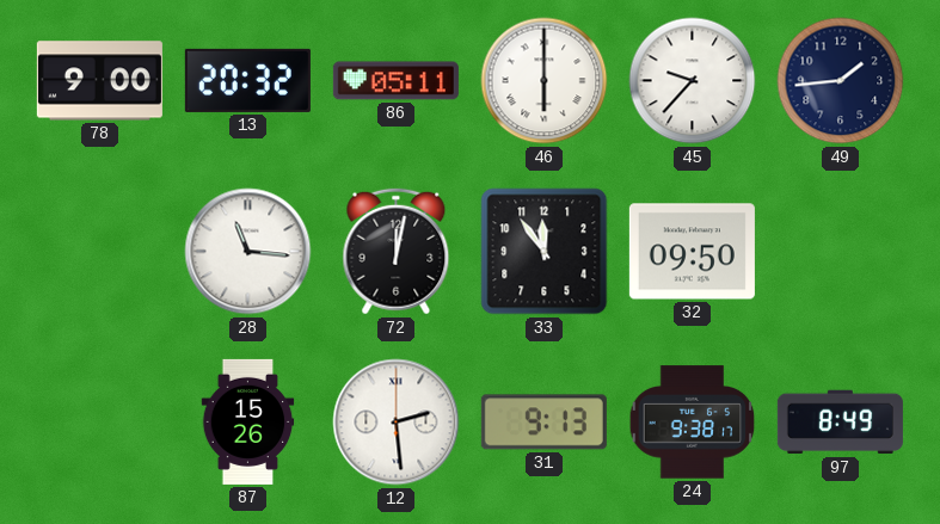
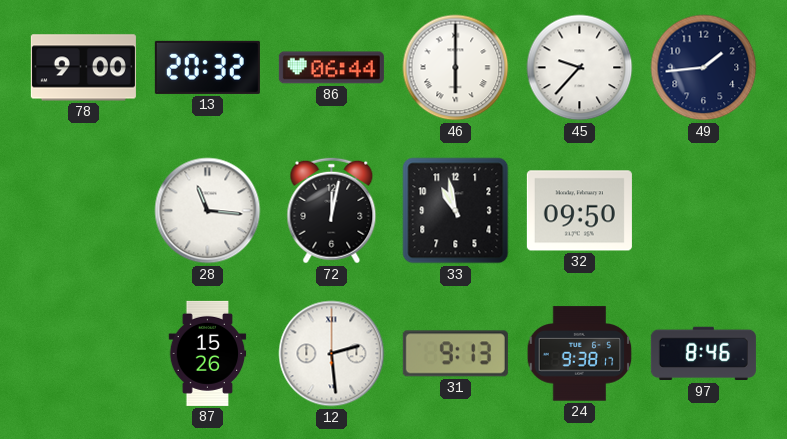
86: 05:11 -> 06:44 (331, 68)
33: 11:54 -> 10:58 (456, 211)
97: 8:49 -> 8:46 (703, 354)
